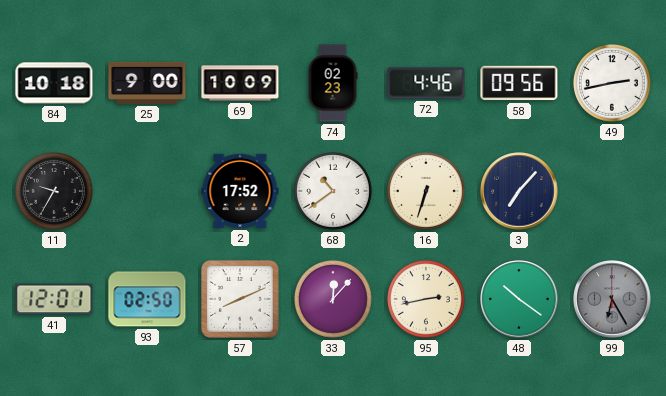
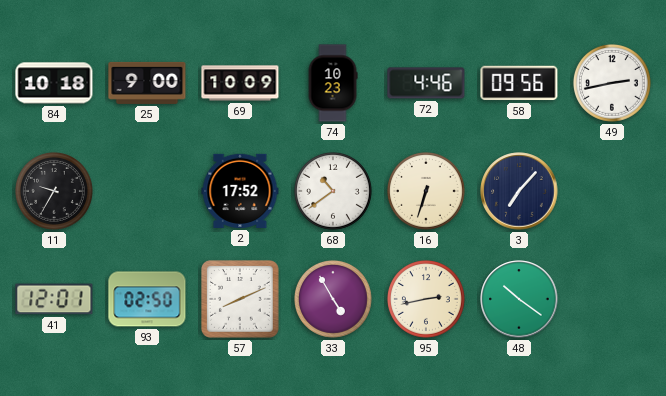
74: 02:23 -> 10:23 (333, 83)
33: 12:07 -> 4:55 (333, 299)
99: 6:25 -> none (612, 299)
